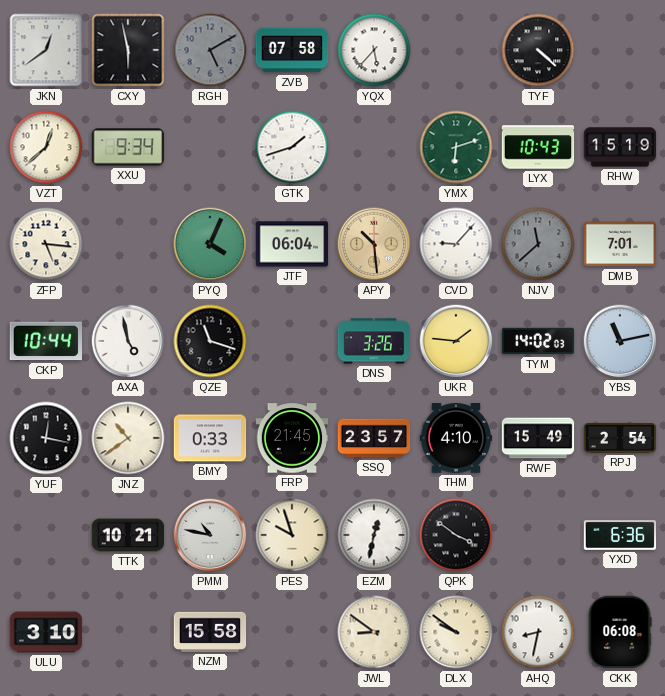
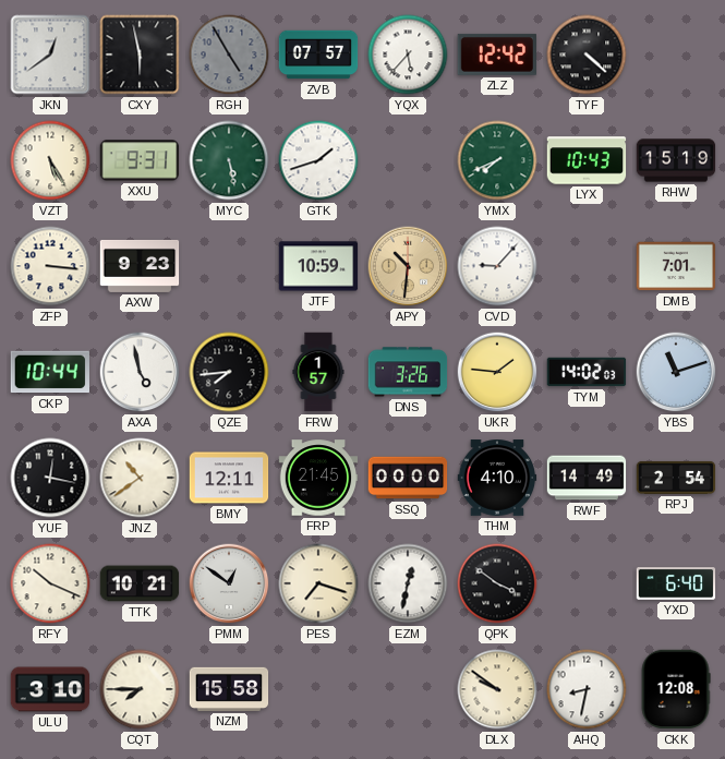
RGH: 5:10 -> 4:55 (229, 55)
ZVB: 07:58 -> 07:57 (318, 55)
ZLZ: none -> 12:42 (496, 55)
VZT: 12:38 -> 5:25 (50, 160)
XXU: 9:34 -> 9:31 (140, 160)
MYC: none -> 5:28 (229, 160)
YMX: 6:12 -> 7:41 (497, 160)
ZFP: 5:16 -> 3:16 (50, 266)
AXW: none -> 9:23 (140, 266)
PYQ: 4:04 -> none (210, 244)
JTF: 06:04 -> 10:59 (318, 266)
APY: 10:29 -> 10:31 (408, 266)
NJV: 11:38 -> none (538, 244)
QZE: 11:18 -> 7:44 (229, 372)
FRW: none -> 1:57 (318, 372)
YBS: 11:13 -> 11:12 (676, 372)
BMY: 0:33 -> 12:11 (229, 478)
SSQ: 23:57 -> 00:00 (408, 478)
RWF: 15:49 -> 14:49 (587, 478)
RFY: none -> 10:19 (50, 583)
PMM: 10:47 -> 12:51 (229, 583)
PES: 9:57 -> 7:18 (318, 583)
YXD: 6:36 -> 6:40 (676, 583)
CQT: none -> 7:45 (140, 689)
JWL: 8:51 -> none (374, 632)
CKK: 06:08 -> 12:08 (676, 689)
